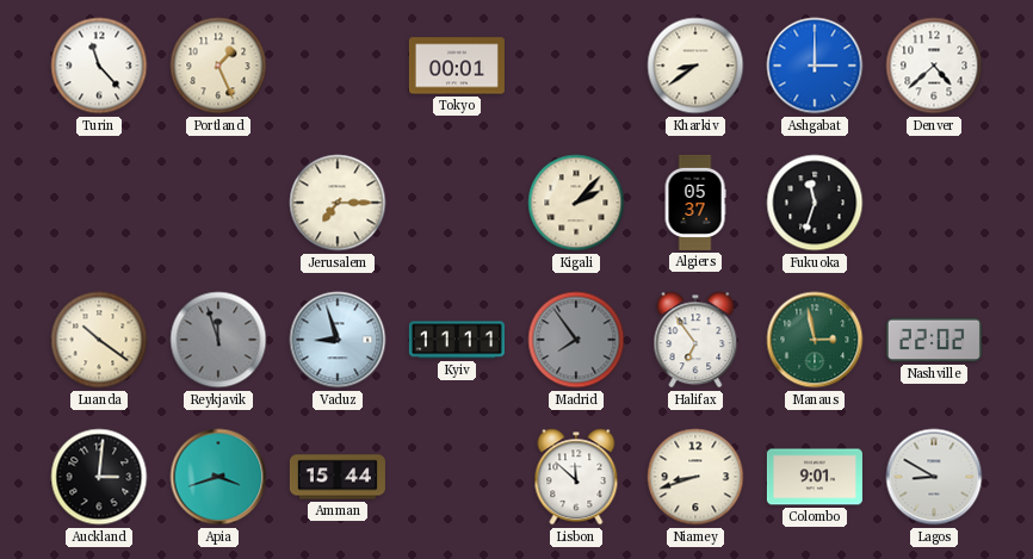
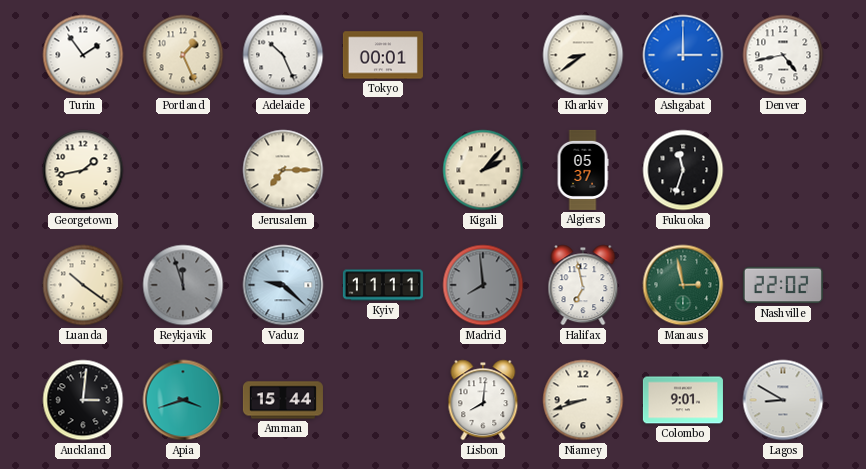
Turin: 11:23 -> 1:54 (83, 55)
Adelaide: none -> 10:26 (283, 55)
Denver: 4:38 -> 4:43 (783, 55)
Georgetown: none -> 1:43 (83, 170)
Vaduz: 8:57 -> 9:22 (283, 285)
Madrid: 7:54 -> 7:59 (483, 285)
Halifax: 6:54 -> 6:58 (583, 285)
Lisbon: 11:52 -> 8:01 (483, 400)
